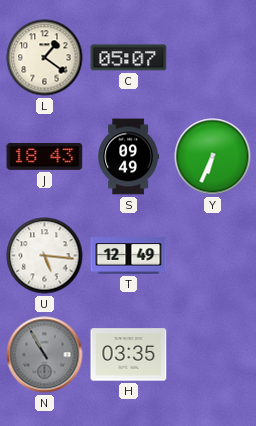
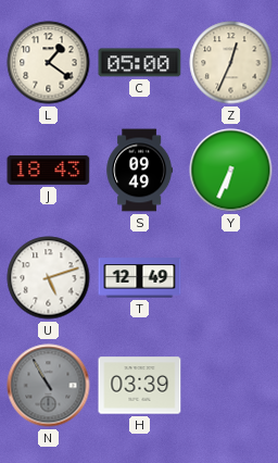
C: 05:07 -> 05:00 (140, 63)
Z: none -> 12:34 (231, 63)
U: 5:16 -> 5:12 (49, 278)
H: 03:35 -> 03:39 (140, 386)
